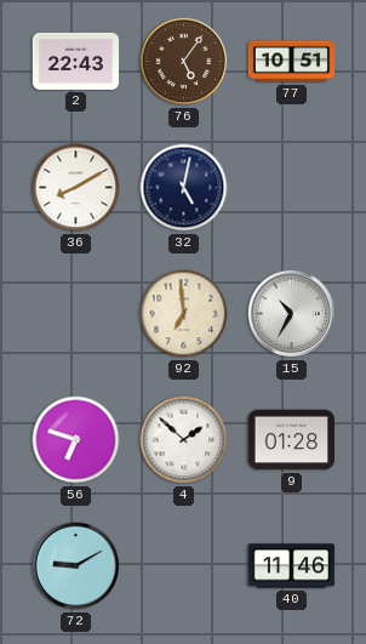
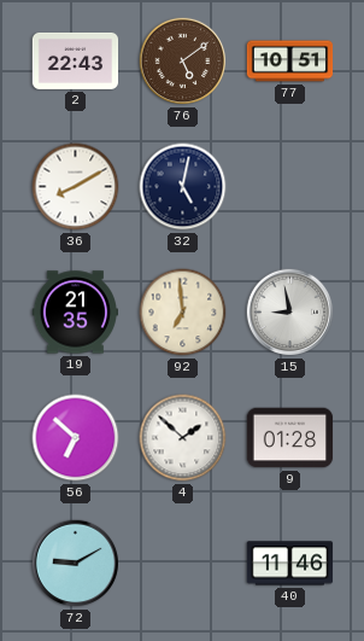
76: 5:06 -> 5:09 (183, 62)
19: none -> 21:35 (75, 313)
15: 10:35 -> 8:58 (290, 313)
56: 6:48 -> 6:52 (76, 438)
